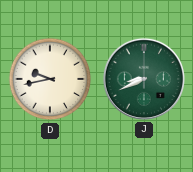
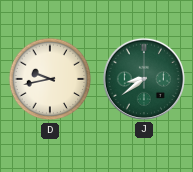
J: 8:41 -> 8:39 (144, 79)
